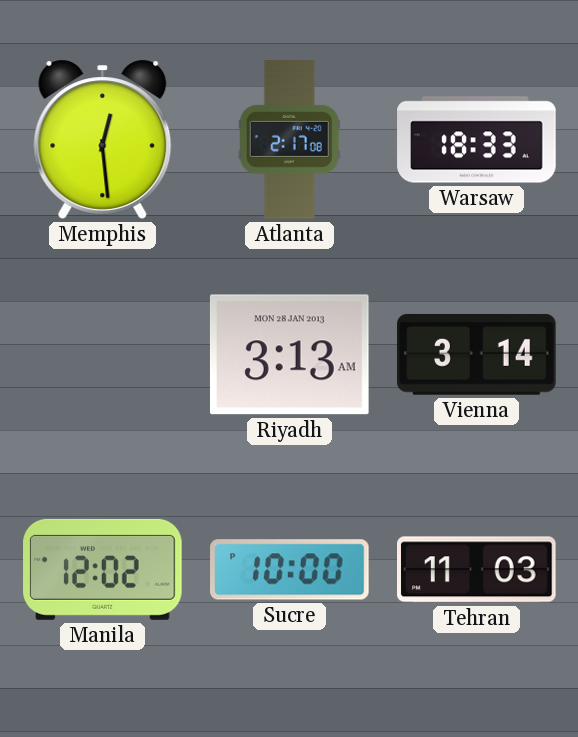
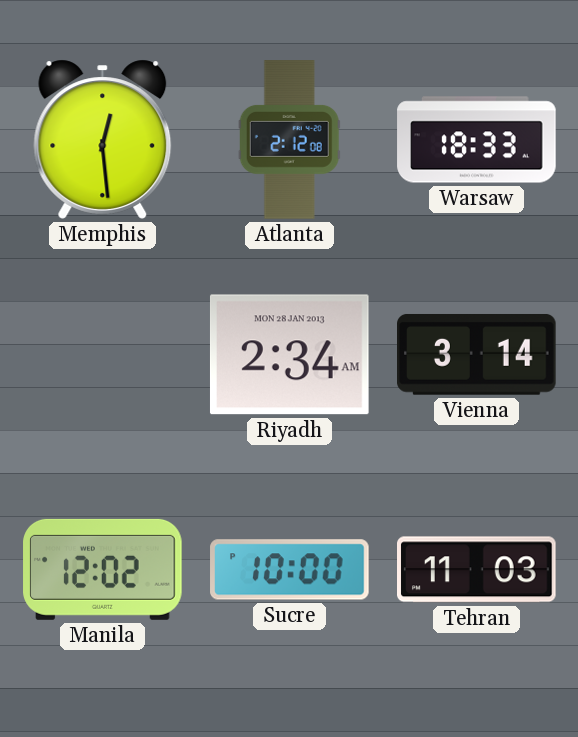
Atlanta: 2:17 -> 2:12 (289, 140)
Riyadh: 3:13 -> 2:34 (289, 355)
